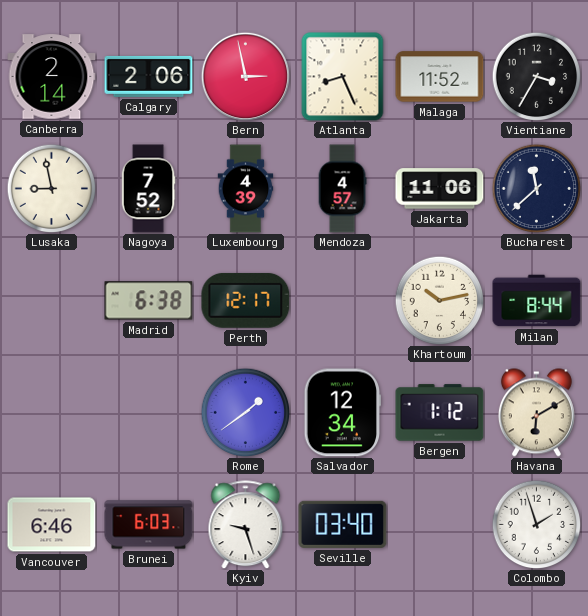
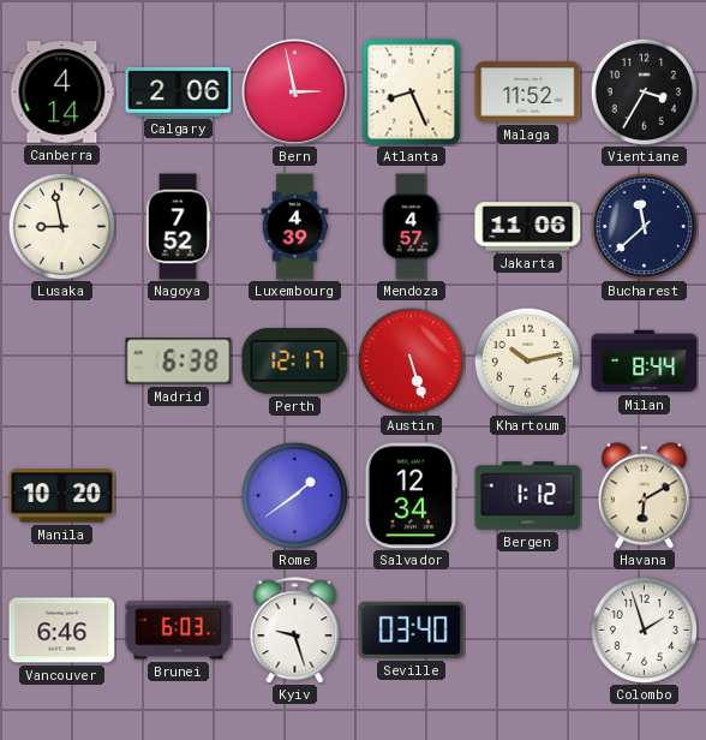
Canberra: 2:14 -> 4:14 (62, 92)
Austin: none -> 5:27 (411, 360)
Manila: none -> 10:20 (62, 496)
